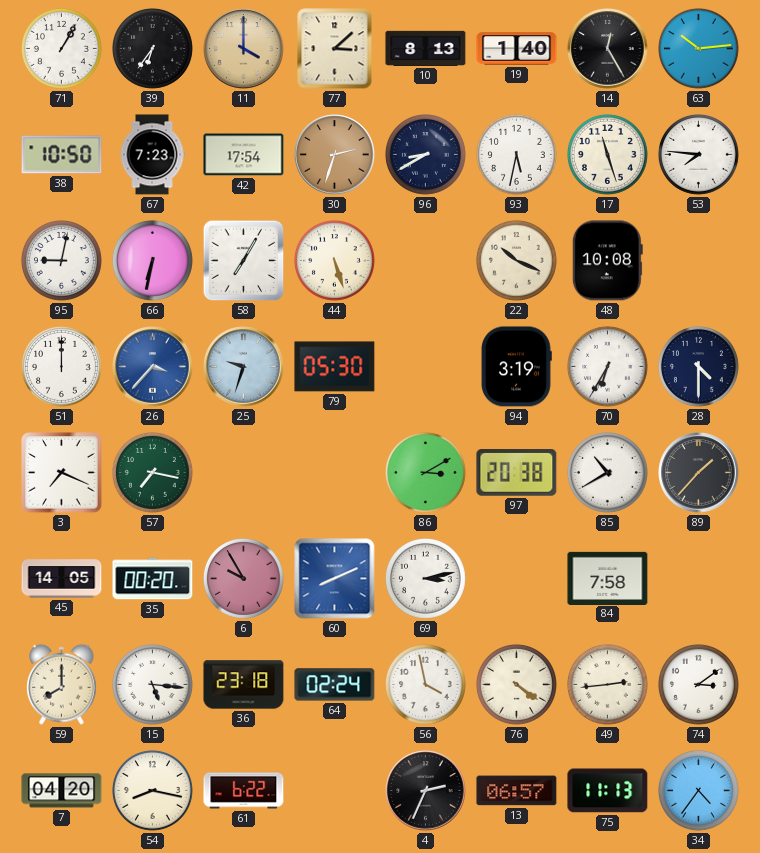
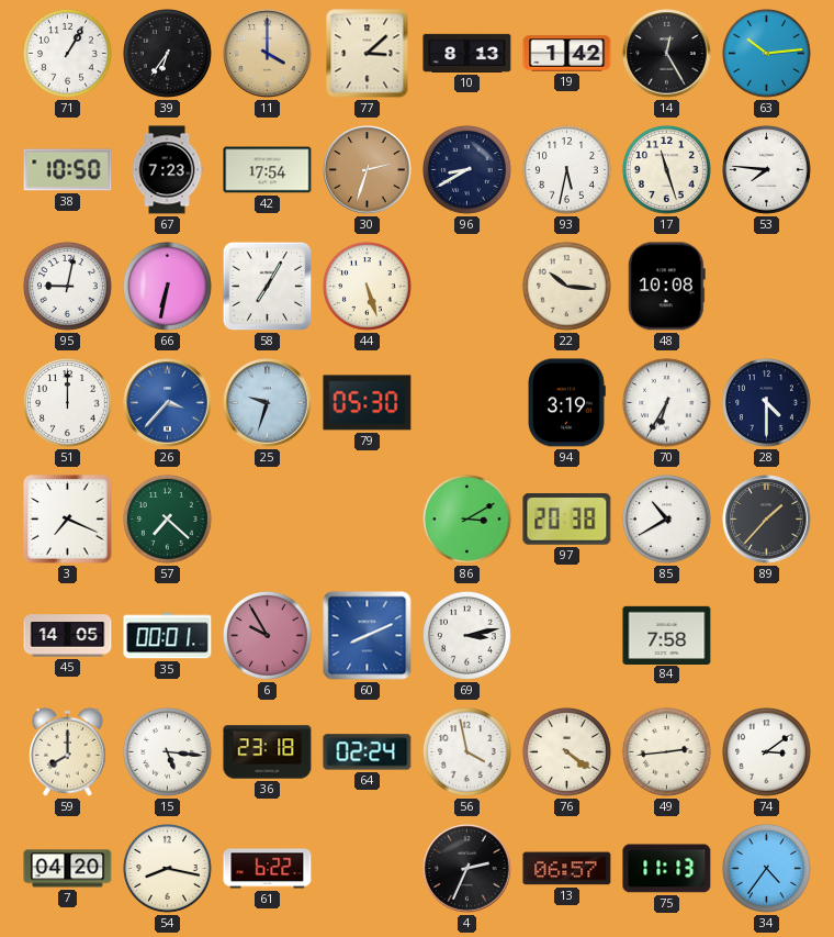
19: 1:40 -> 1:42 (567, 54)
22: 10:19 -> 10:16 (567, 287)
57: 7:17 -> 7:22 (168, 520)
35: 00:20 -> 00:01 (168, 636)
